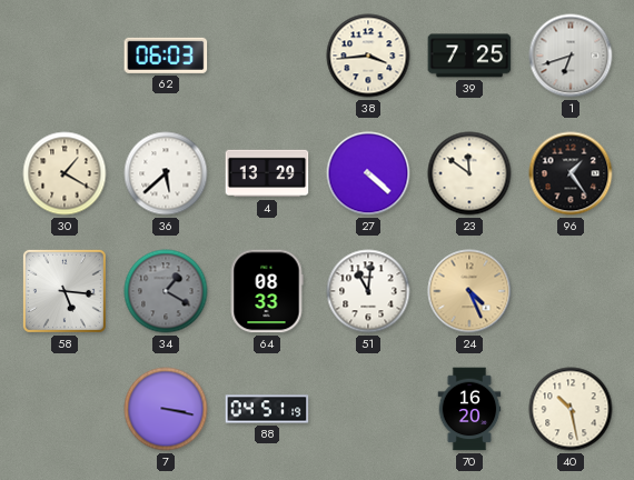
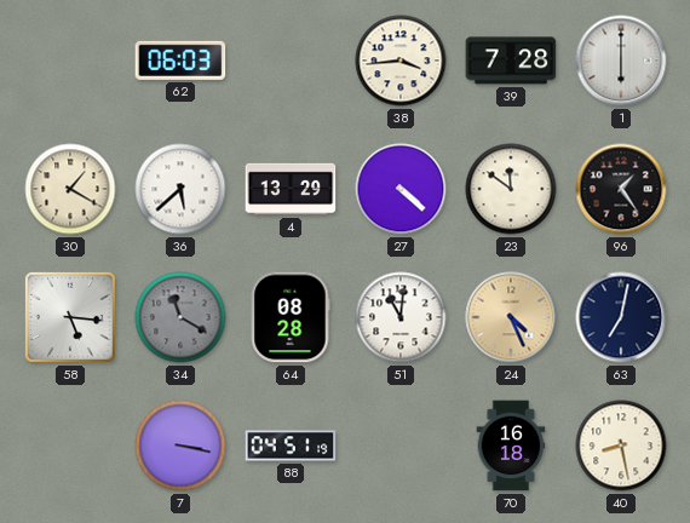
39: 7:25 -> 7:28 (511, 61)
1: 6:42 -> 6:00 (621, 61)
34: 1:20 -> 11:20 (180, 317)
64: 08:33 -> 08:28 (291, 317)
63: none -> 7:02 (621, 317)
70: 16:20 -> 16:18 (511, 446)
40: 10:28 -> 8:28 (621, 446)
